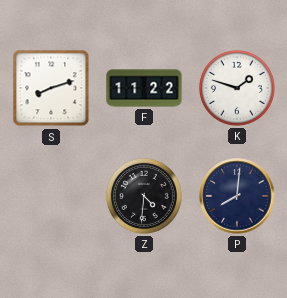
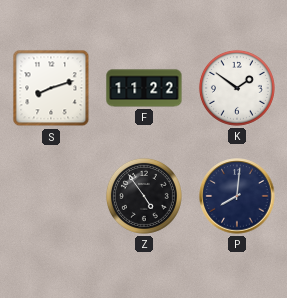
K: 1:48 -> 1:51 (237, 88)
Z: 4:31 -> 4:54 (144, 196)
